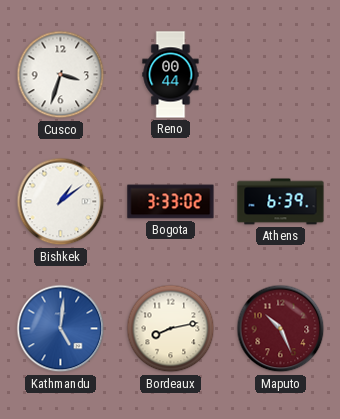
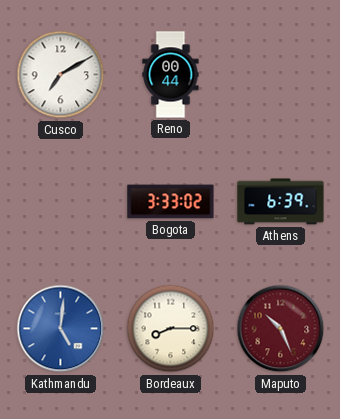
Cusco: 3:33 -> 7:10 (61, 75)
Bishkek: 1:09 -> none (61, 202)
Bordeaux: 8:13 -> 8:15 (171, 329)
